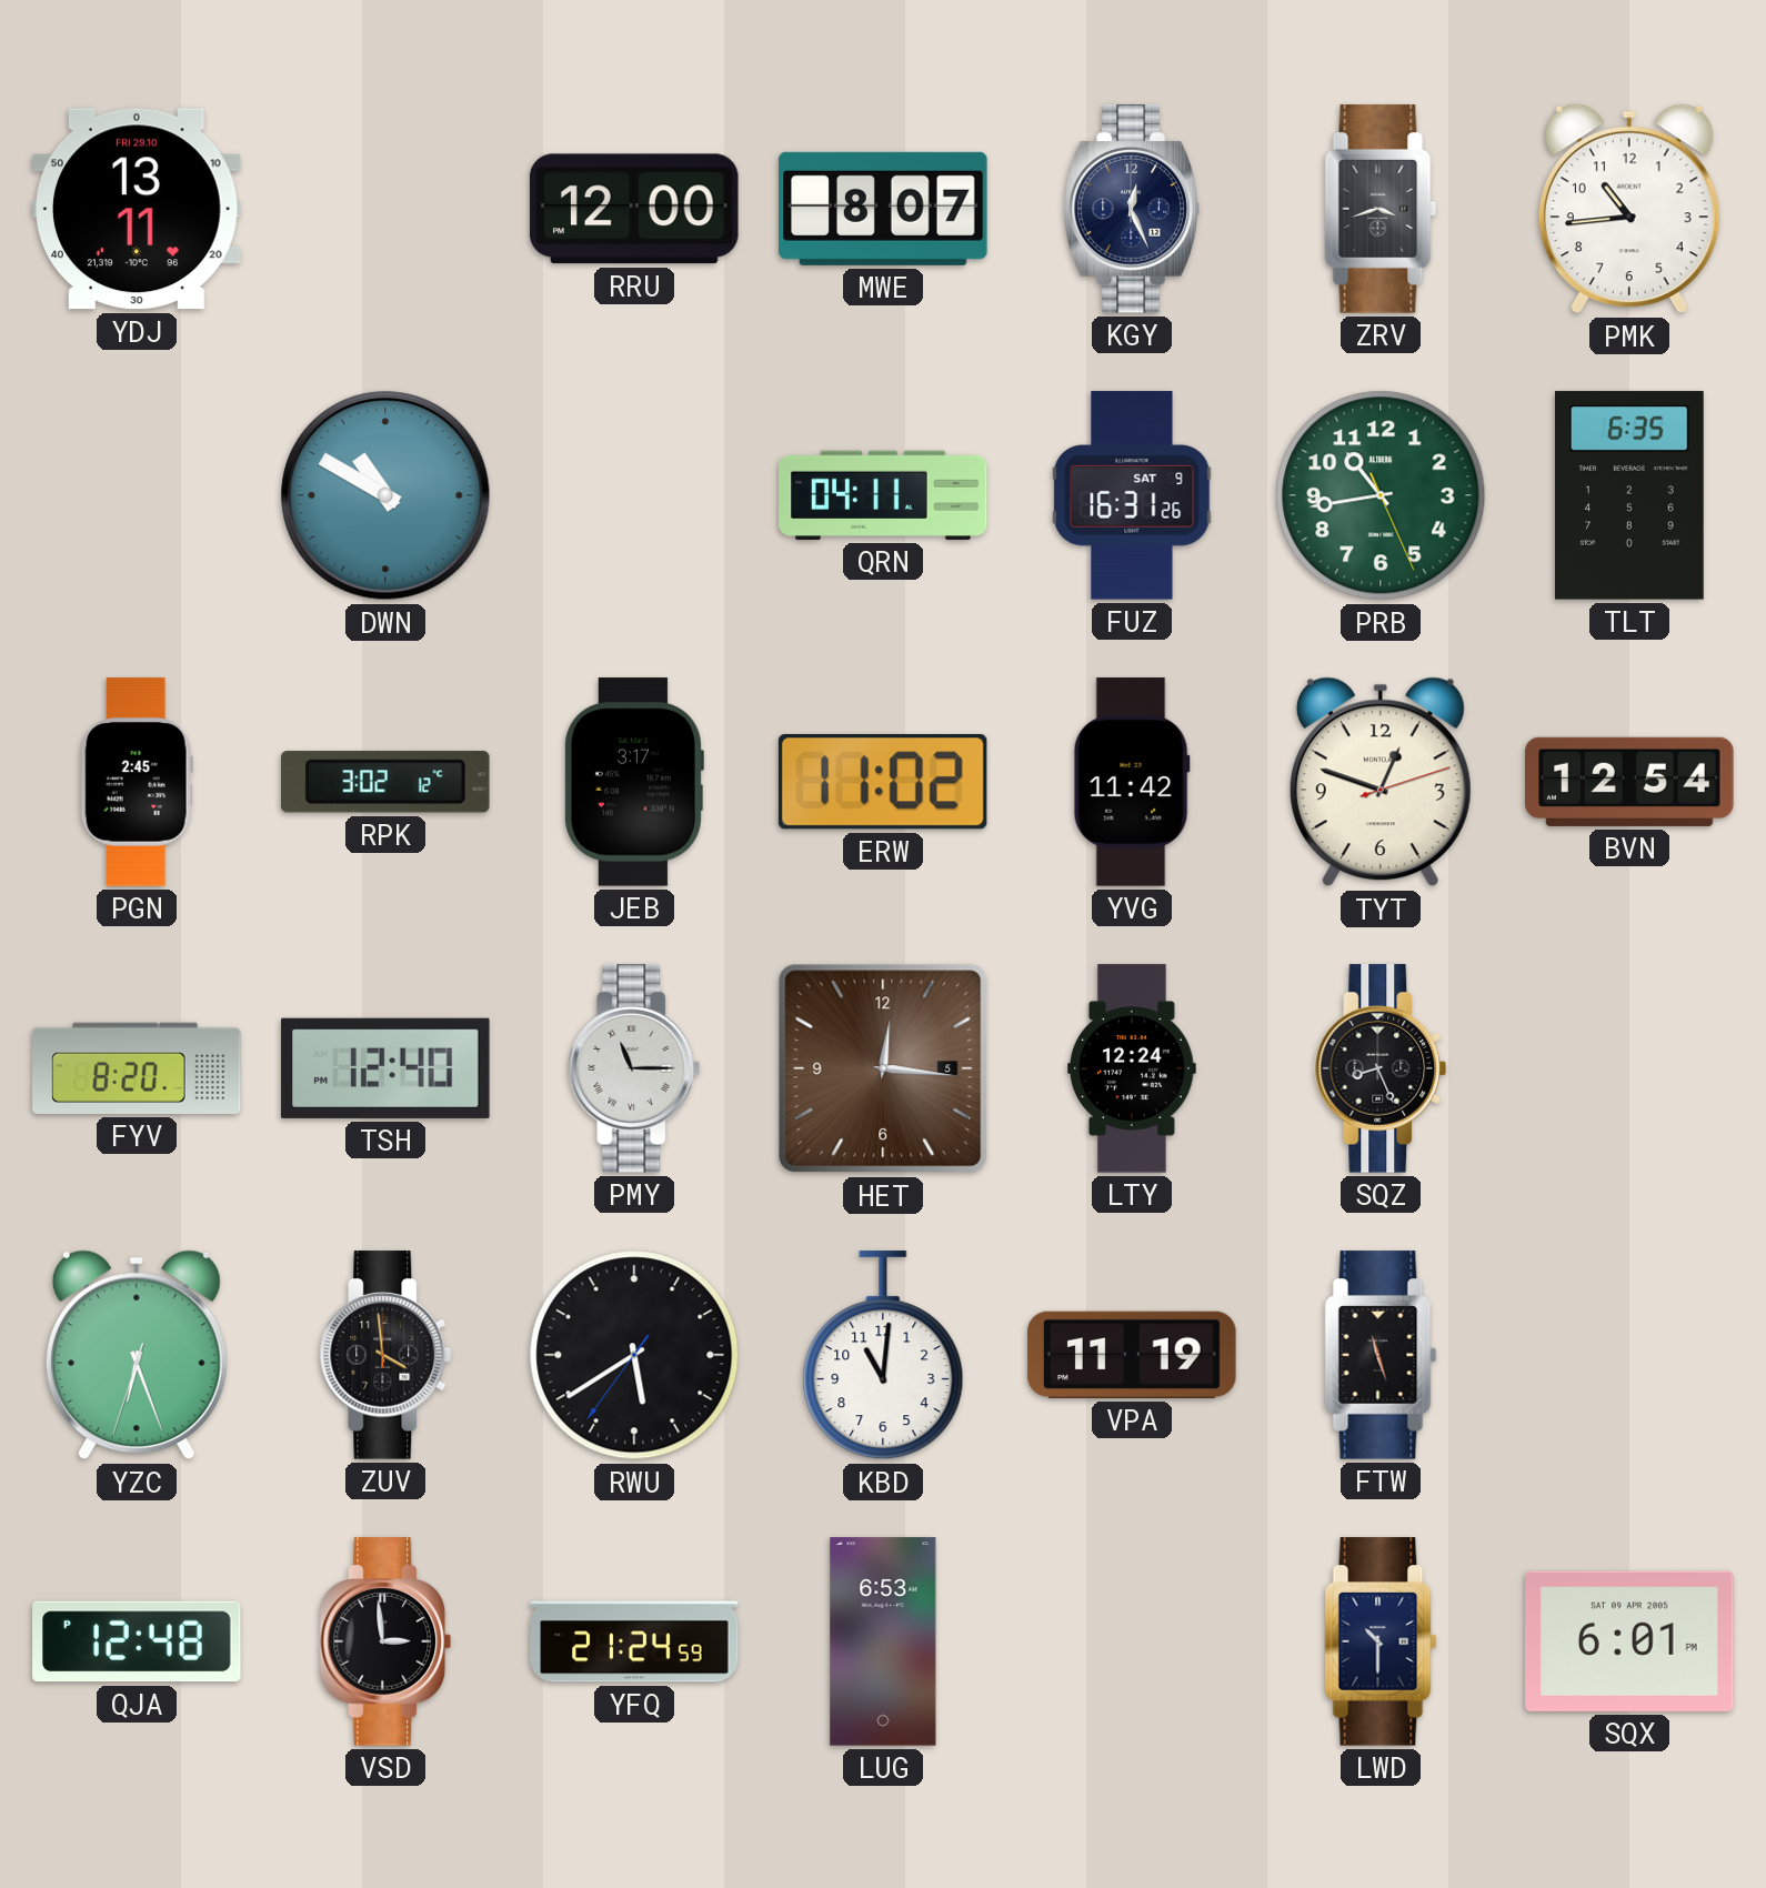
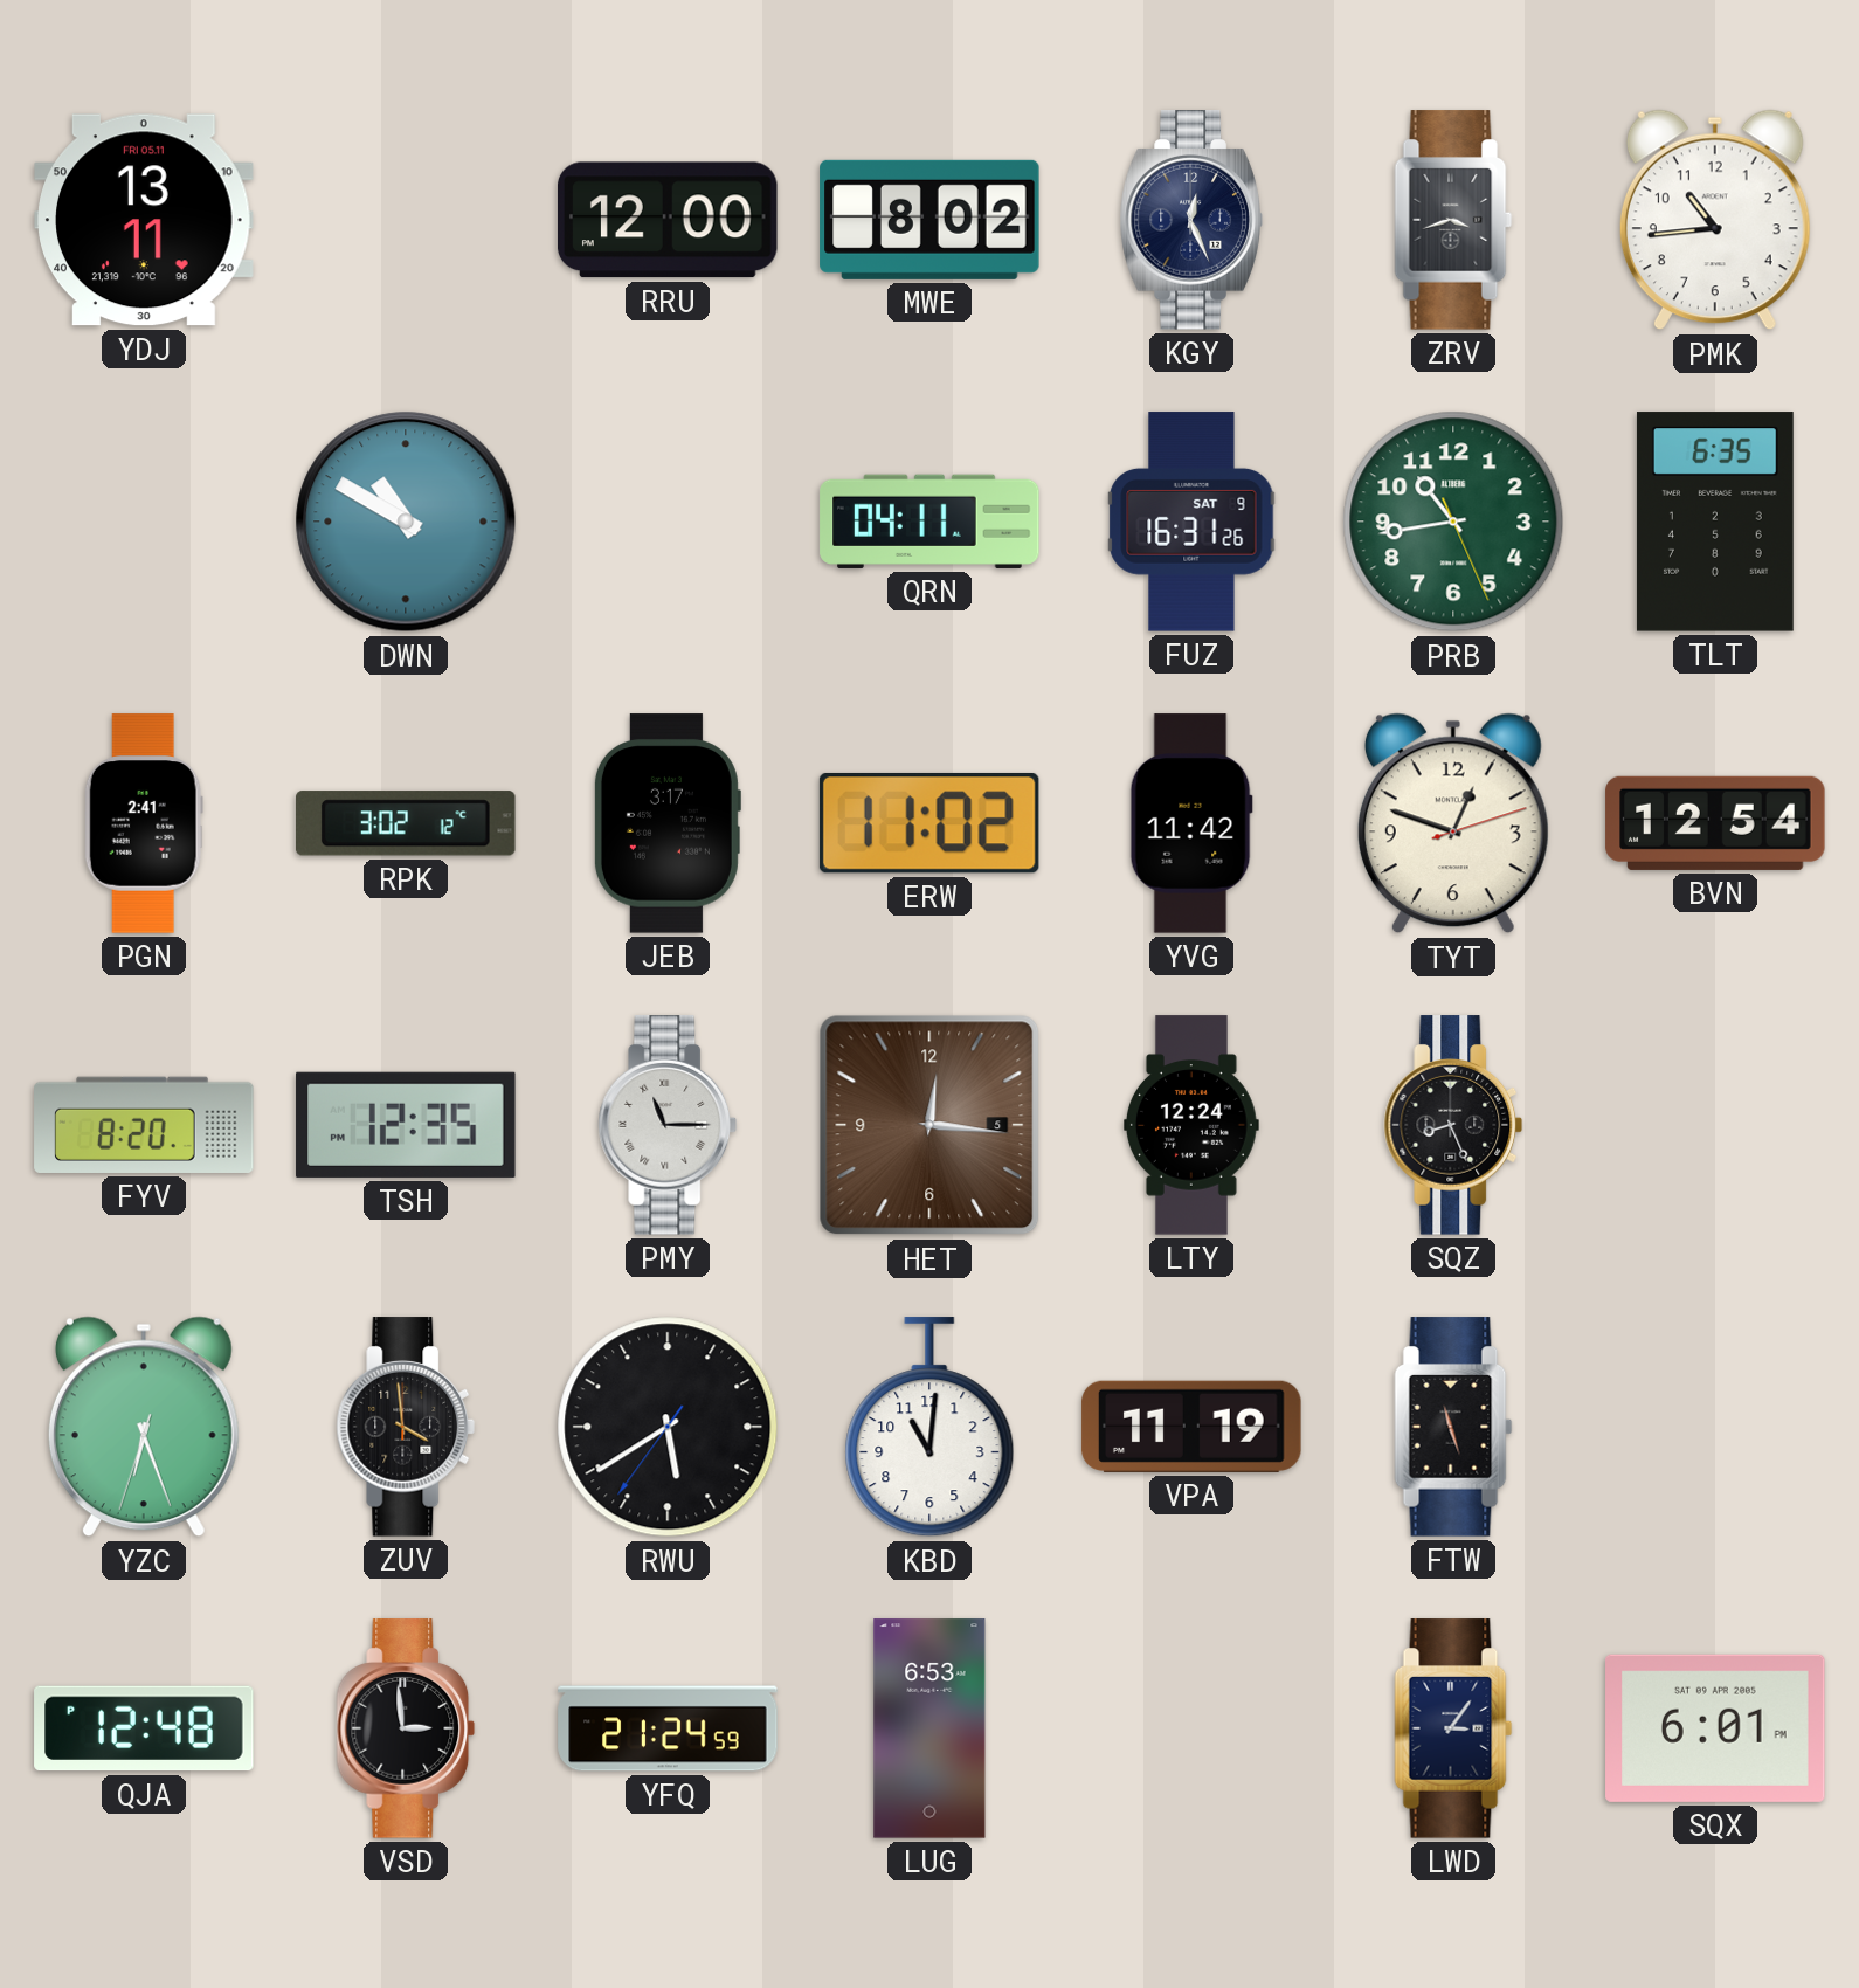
YDJ date: FRI 29.10 -> FRI 05.11 (144, 220)
MWE: 8:07 -> 8:02 (930, 220)
PGN: 2:45 -> 2:41 (144, 823)
TSH: 12:40 -> 12:35 (406, 1125)
LWD: 10:30 -> 3:06 (1453, 1728)
